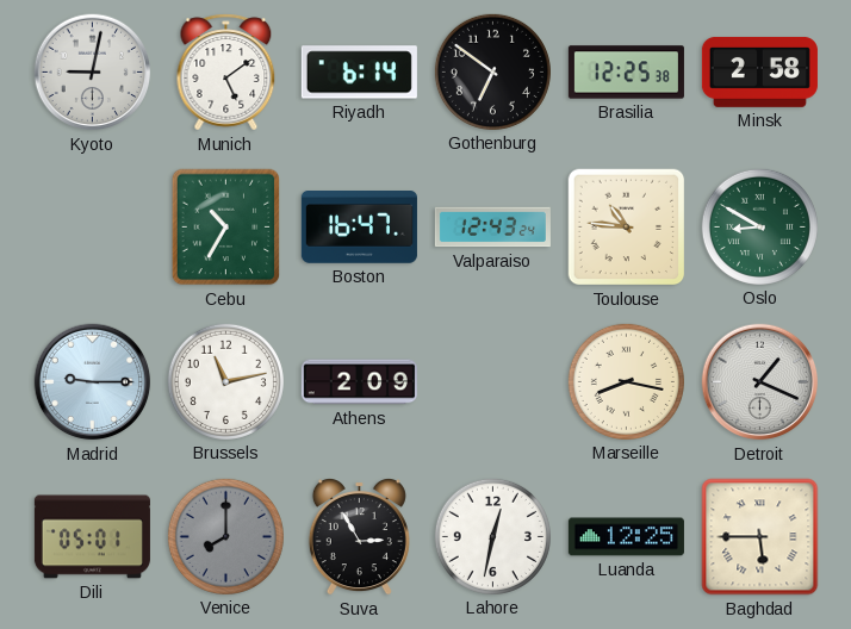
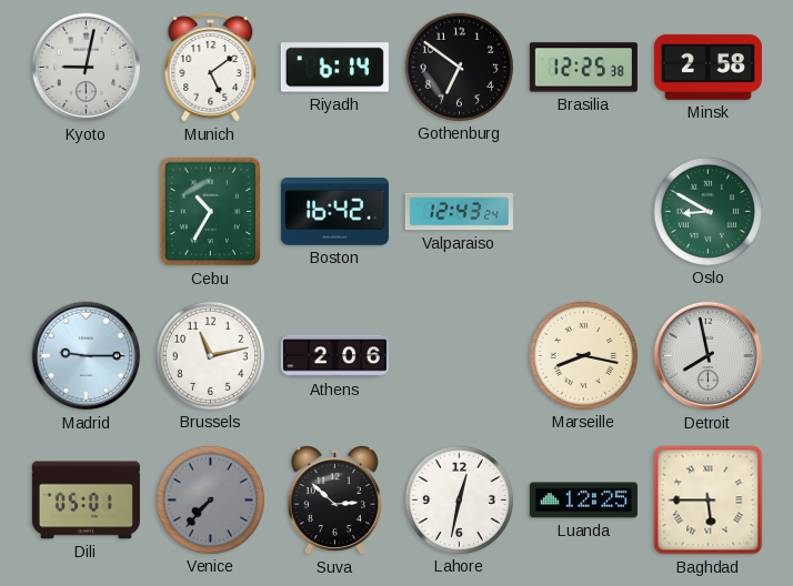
Boston: 16:47 -> 16:42 (334, 212)
Toulouse: 10:46 -> none (627, 228)
Athens: 2:09 -> 2:06 (334, 356)
Detroit: 1:19 -> 7:58 (709, 356)
Venice: 8:00 -> 7:37 (210, 499)
Suva: 2:55 -> 2:52 (334, 501)
